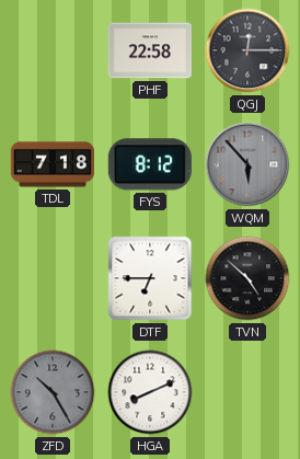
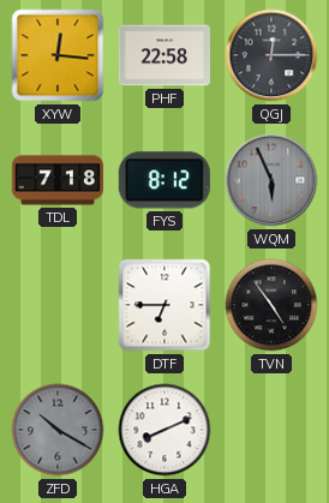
XYW: none -> 12:16 (58, 55)
WQM: 5:53 -> 5:56 (271, 180)
TVN: 4:52 -> 4:54 (271, 305)
ZFD: 10:25 -> 10:20 (58, 430)
